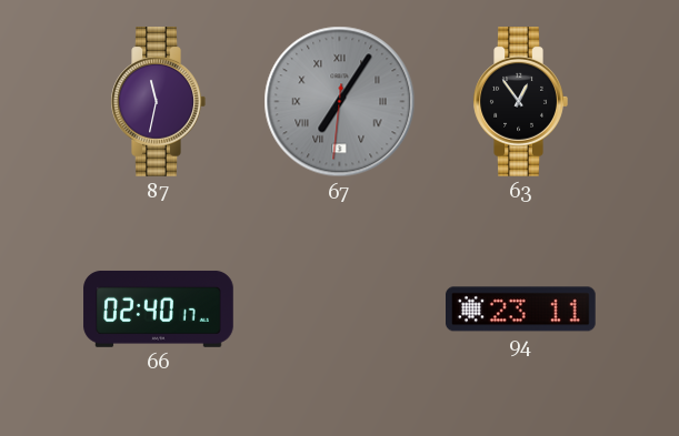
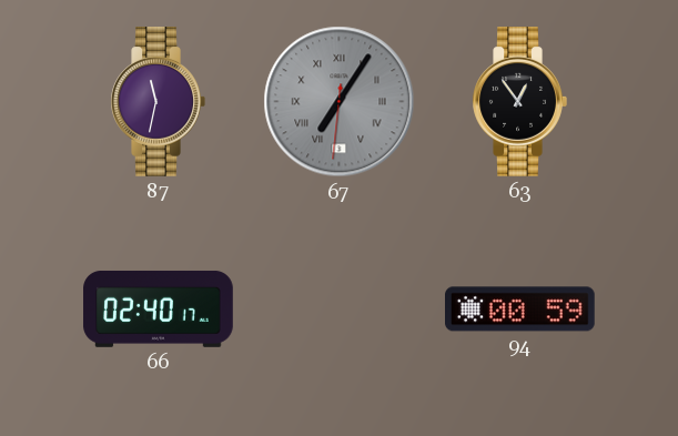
94: 23:11 -> 00:59 (520, 310)
